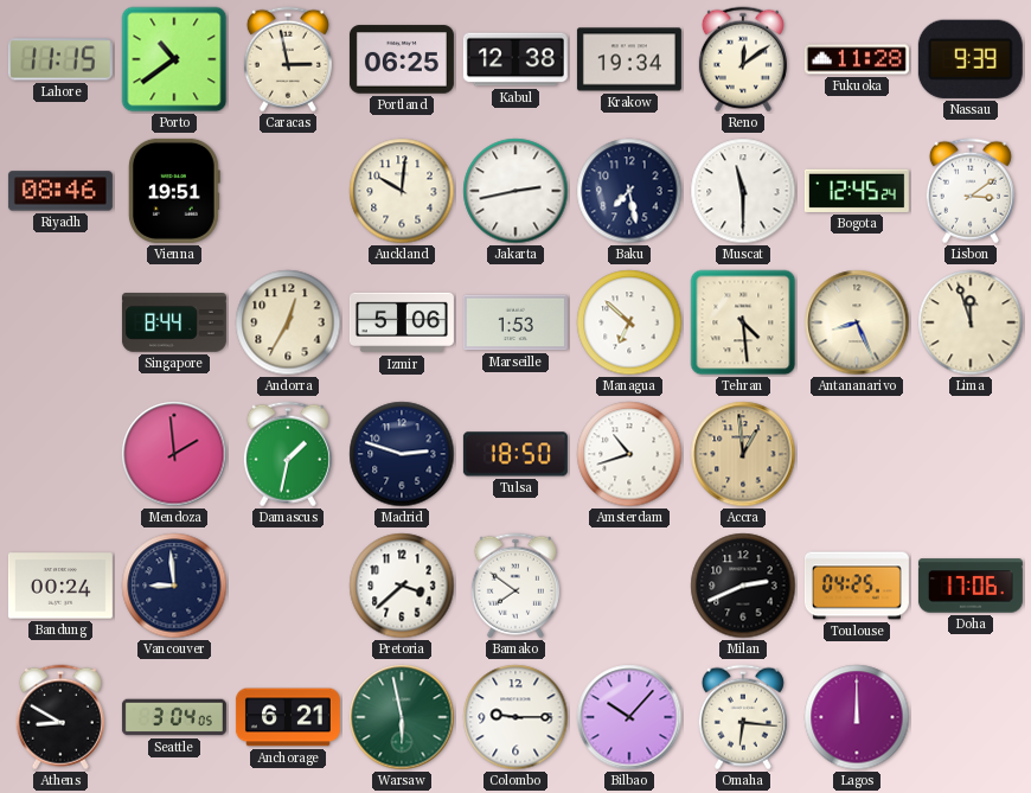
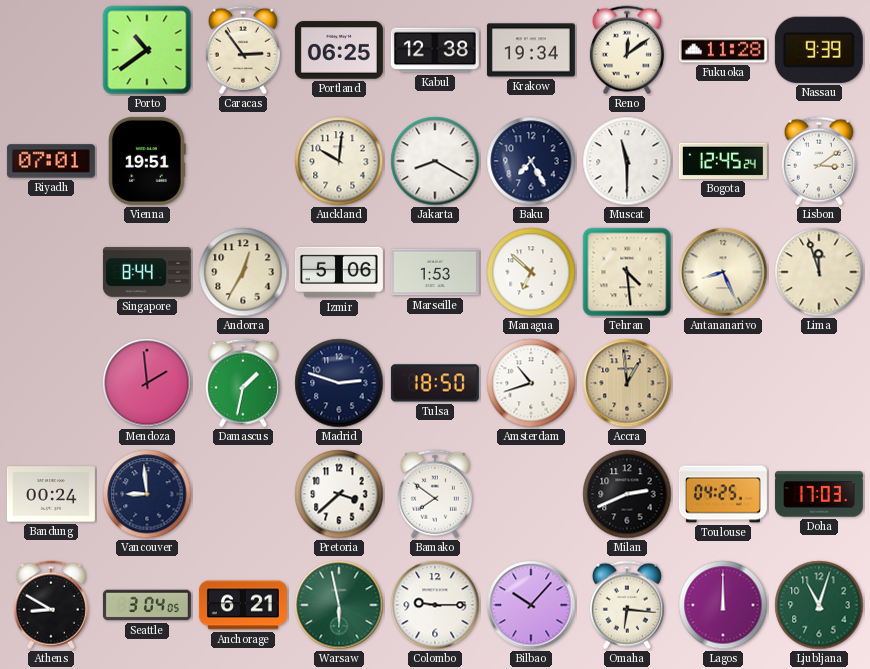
Lahore: 11:15 -> none (60, 59)
Caracas: 2:58 -> 2:54 (243, 50)
Riyadh: 08:46 -> 07:01 (51, 161)
Jakarta: 2:43 -> 8:20 (435, 161)
Baku: 7:28 -> 7:25 (531, 161)
Doha: 17:06 -> 17:03 (819, 494)
Ljubljana: none -> 11:03 (819, 605)
